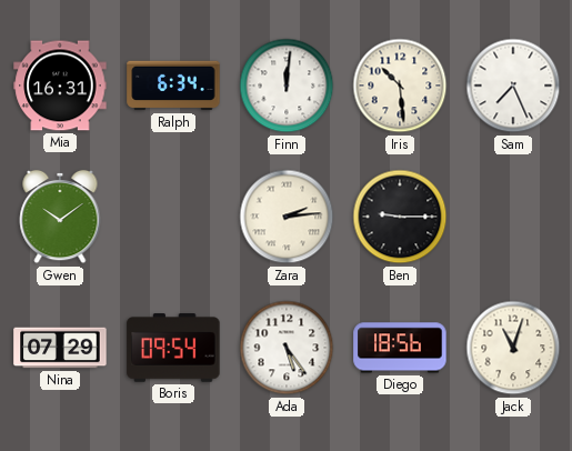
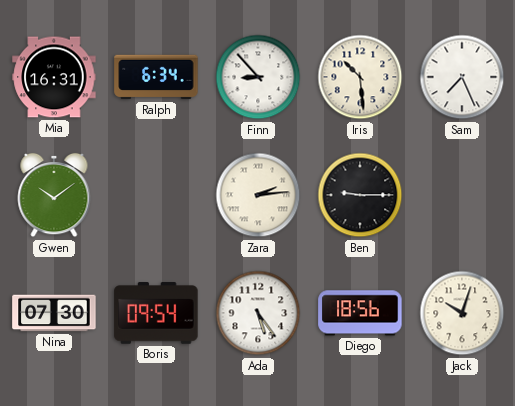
Finn: 12:01 -> 8:53 (258, 77)
Nina: 07:29 -> 07:30 (54, 313)
Jack: 11:03 -> 10:03 (462, 313)
